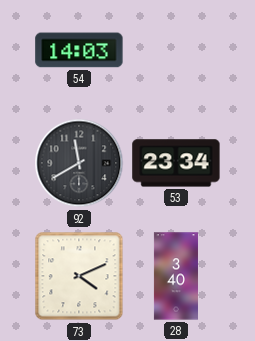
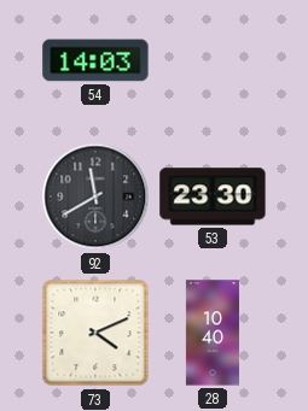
53: 23:34 -> 23:30 (213, 196)
28: 3:40 -> 10:40 (213, 333)
